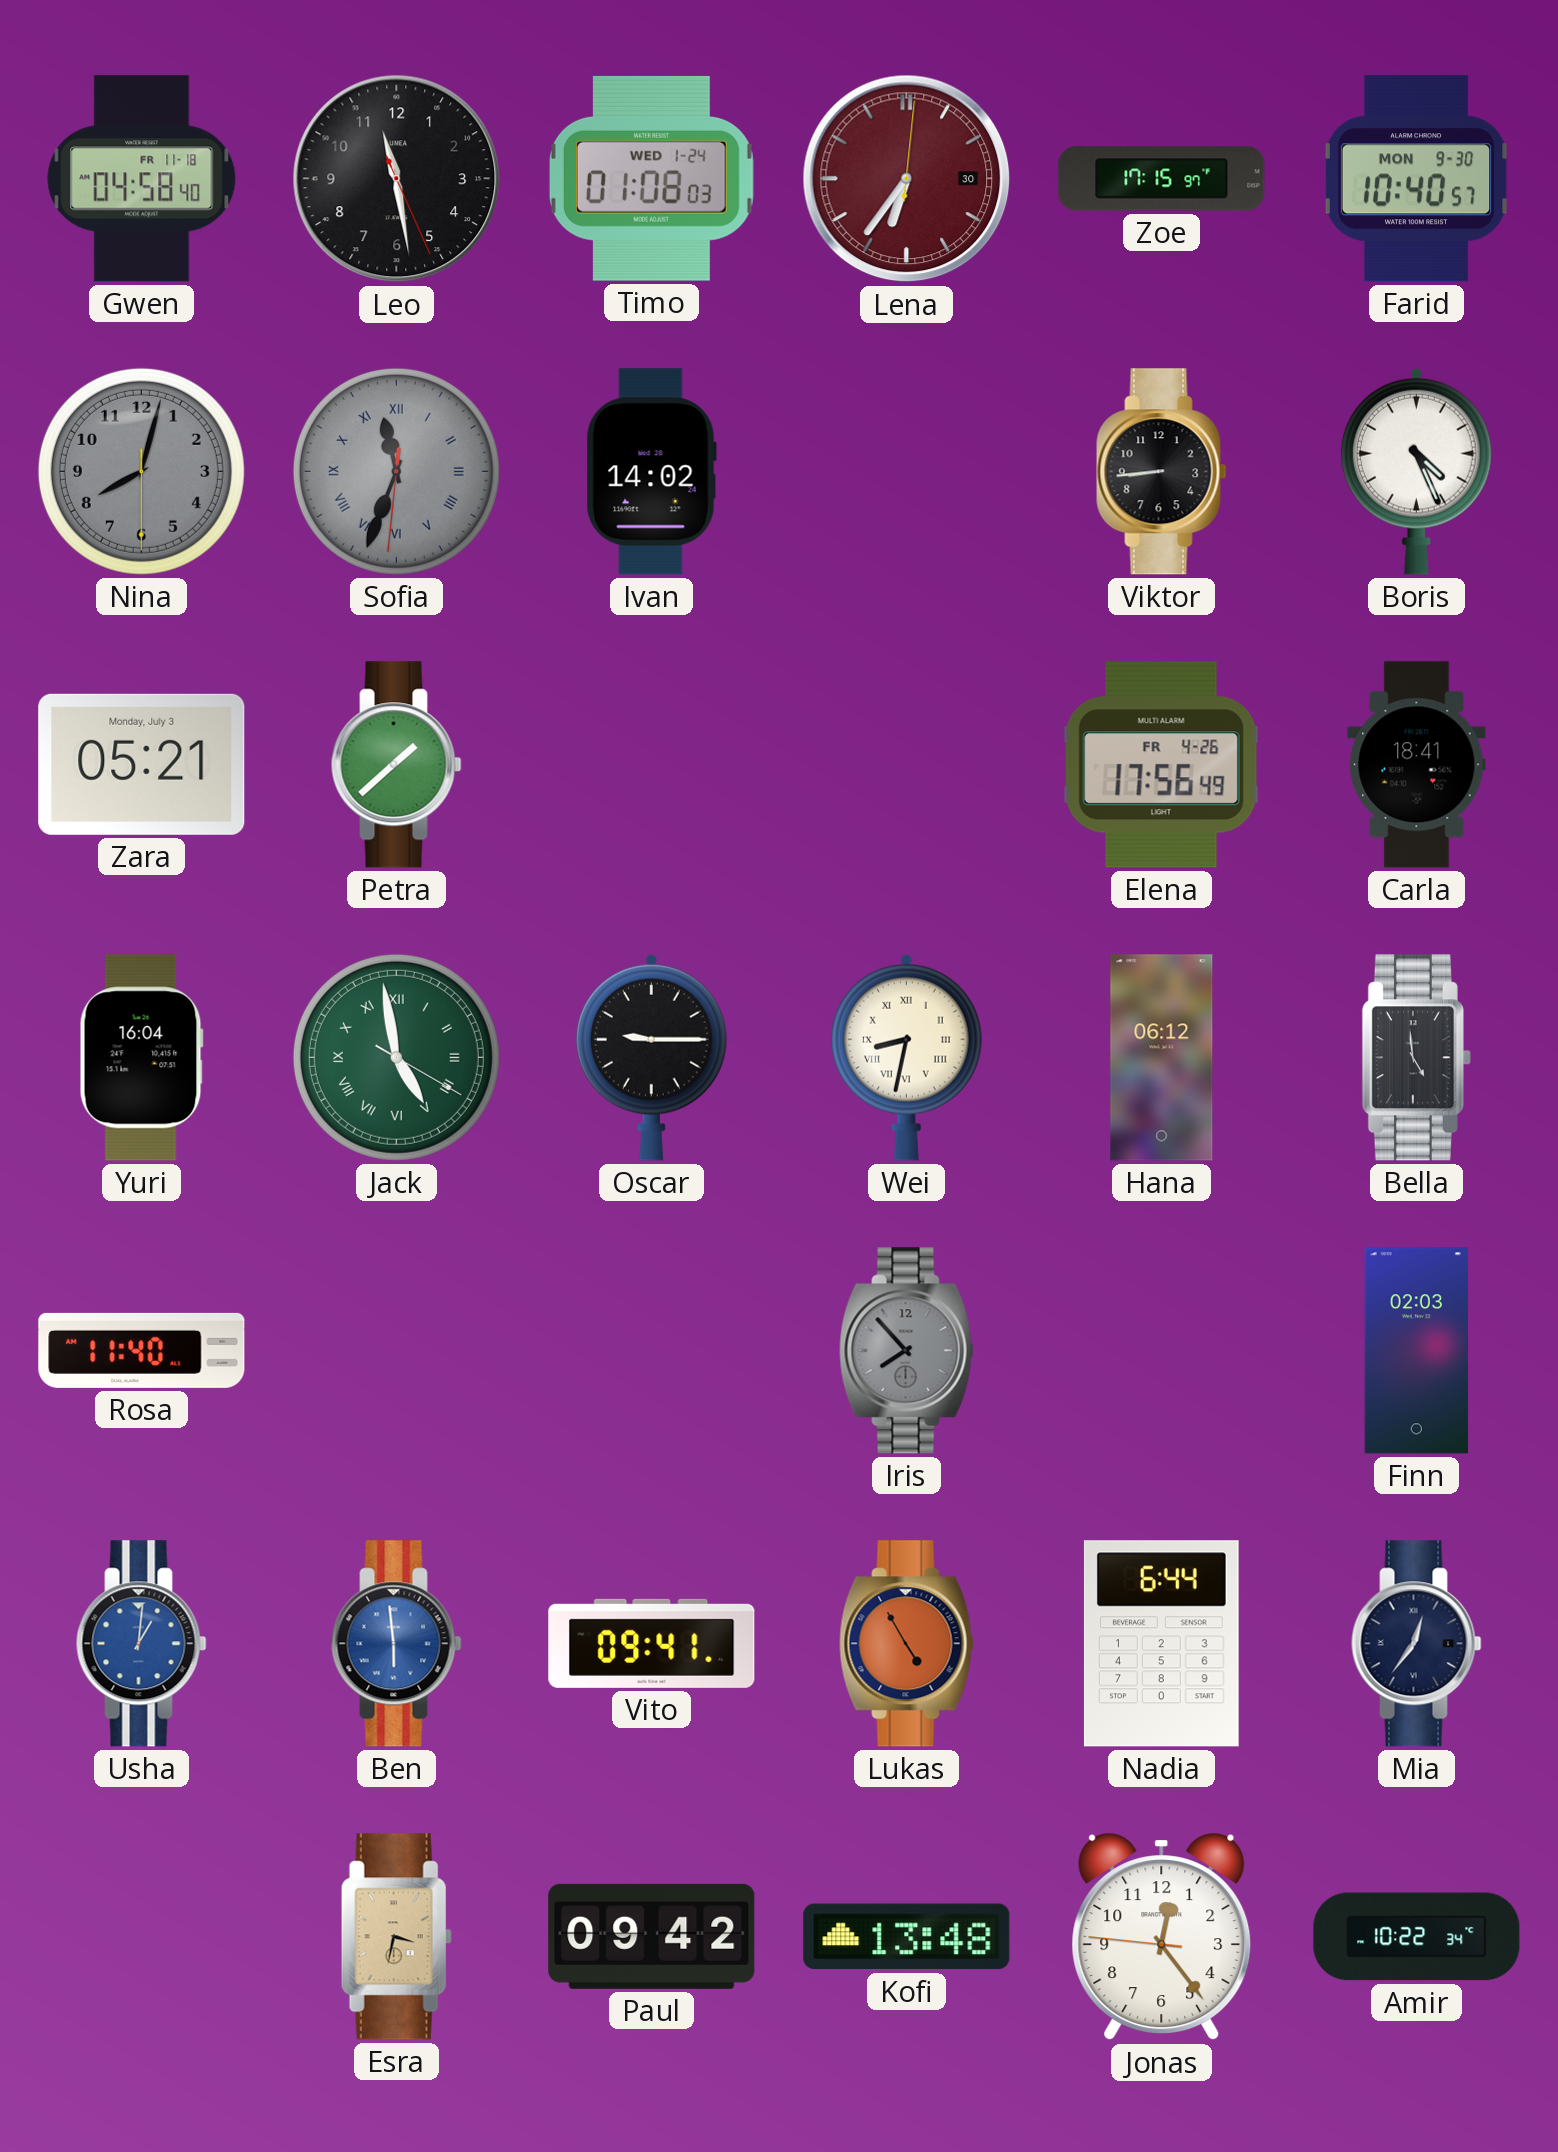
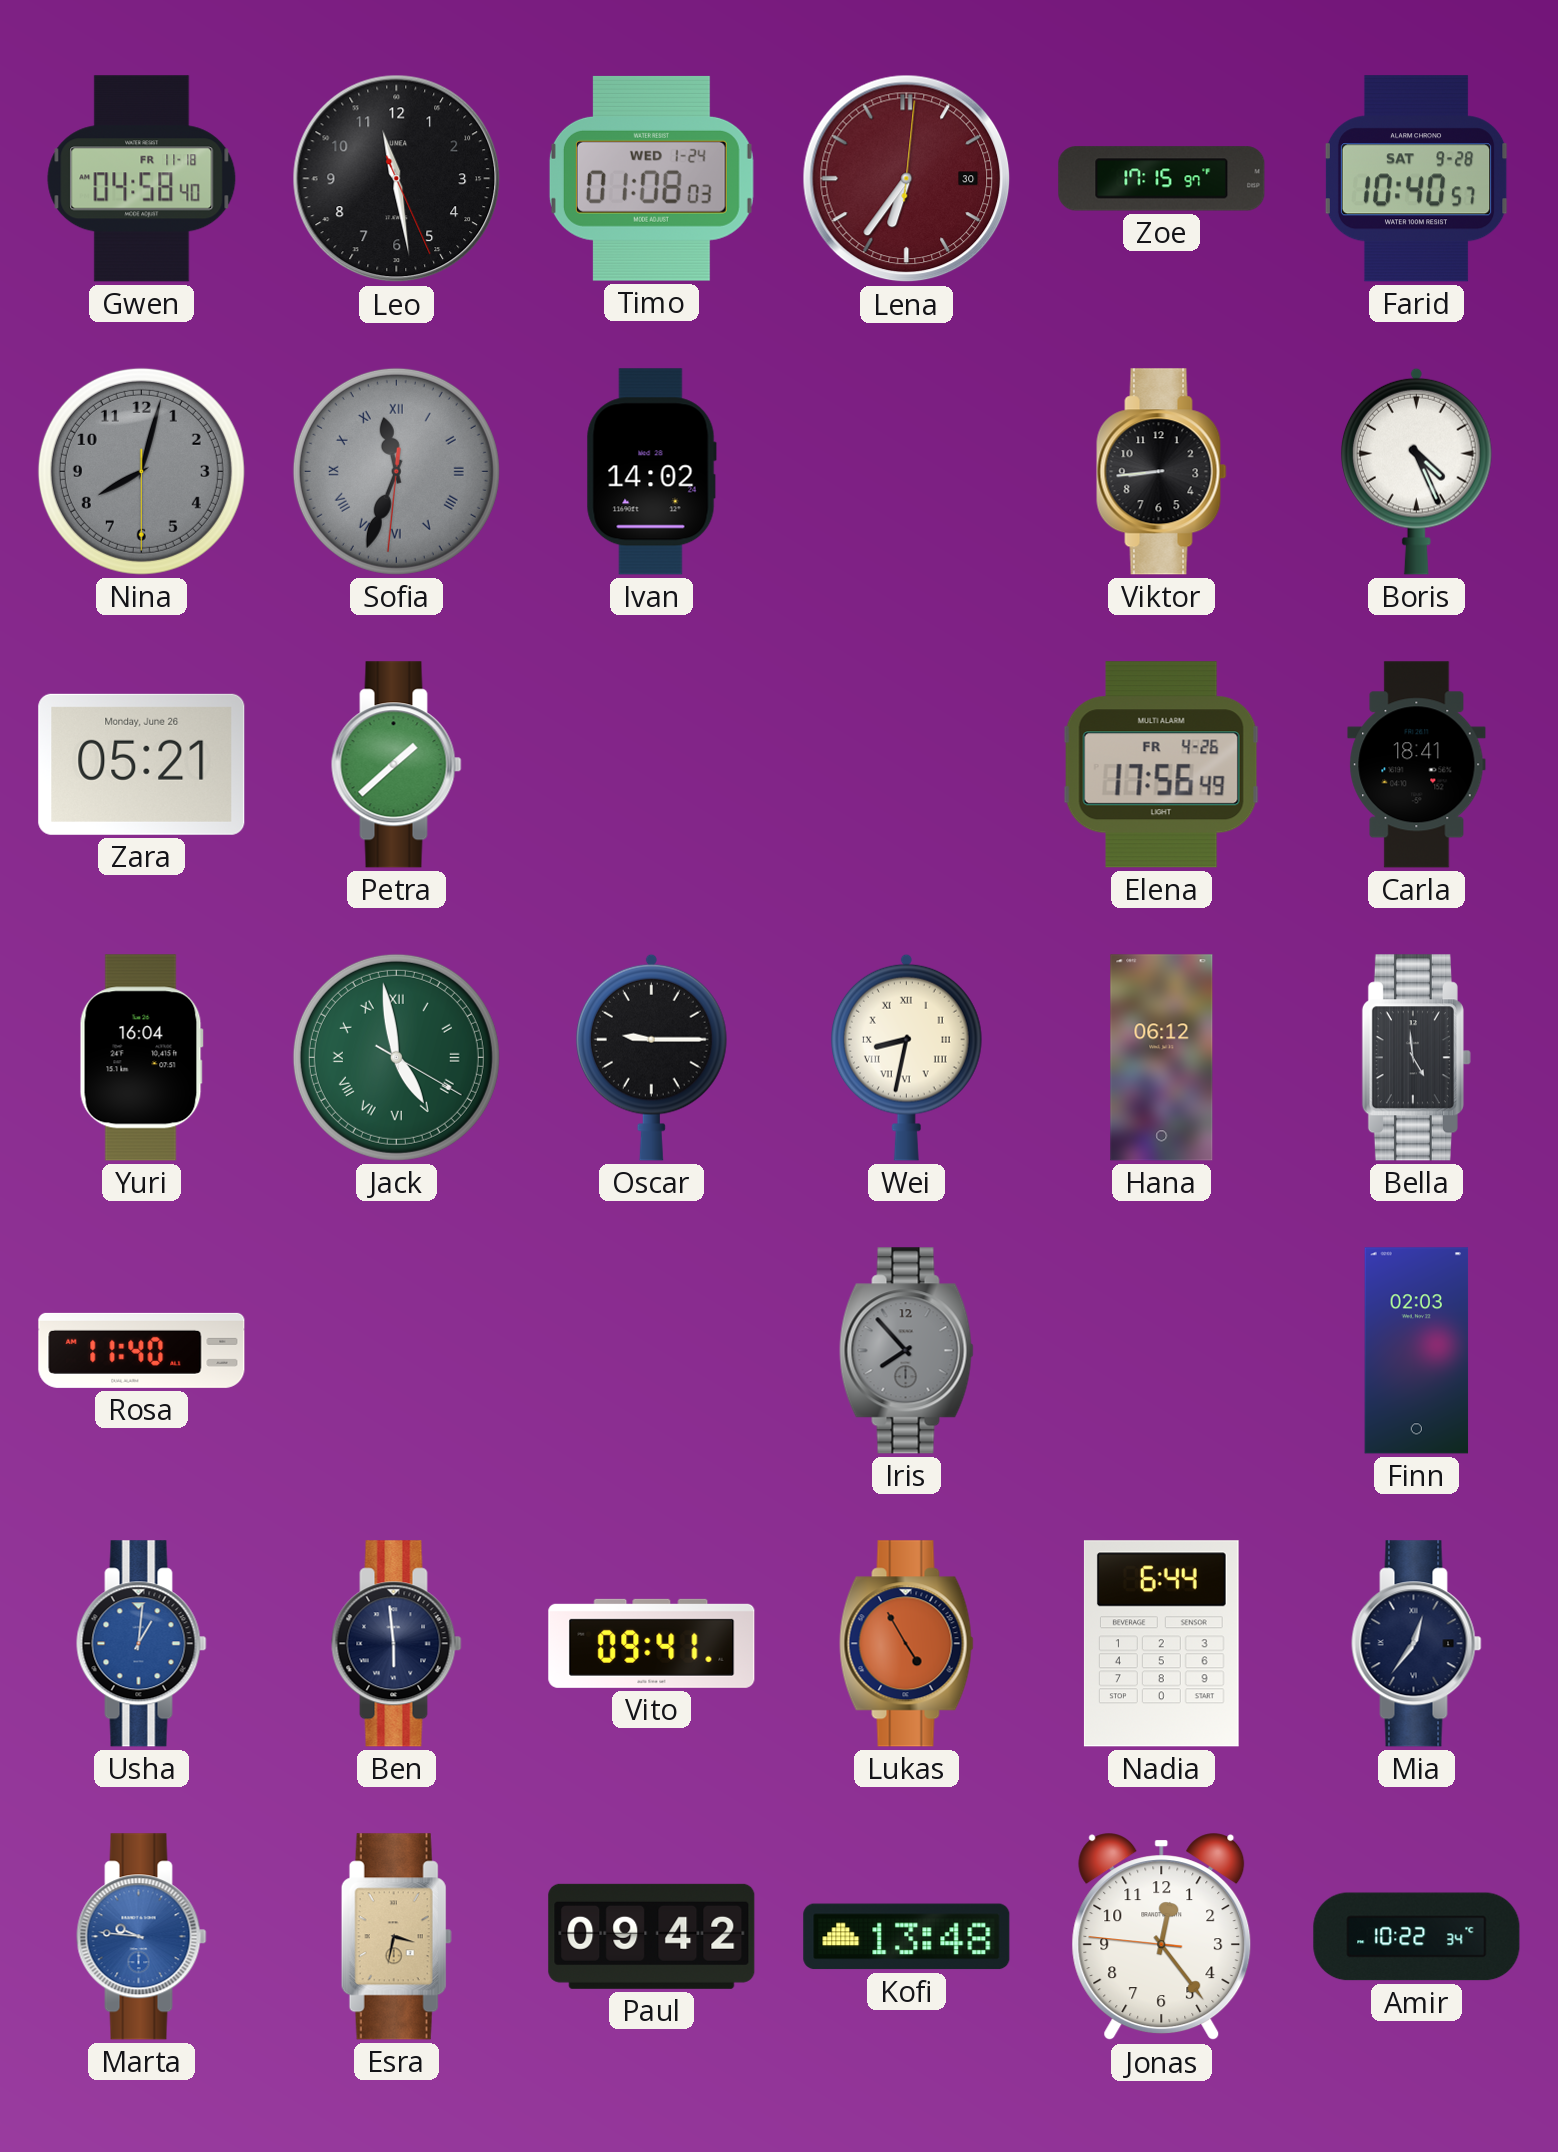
Farid date: MON 9-30 -> SAT 9-28 (1417, 179)
Zara date: Monday, July 3 -> Monday, June 26 (142, 764)
Ben dial: blue -> navy (397, 1644)
Marta: none -> 9:46 (142, 1937)
